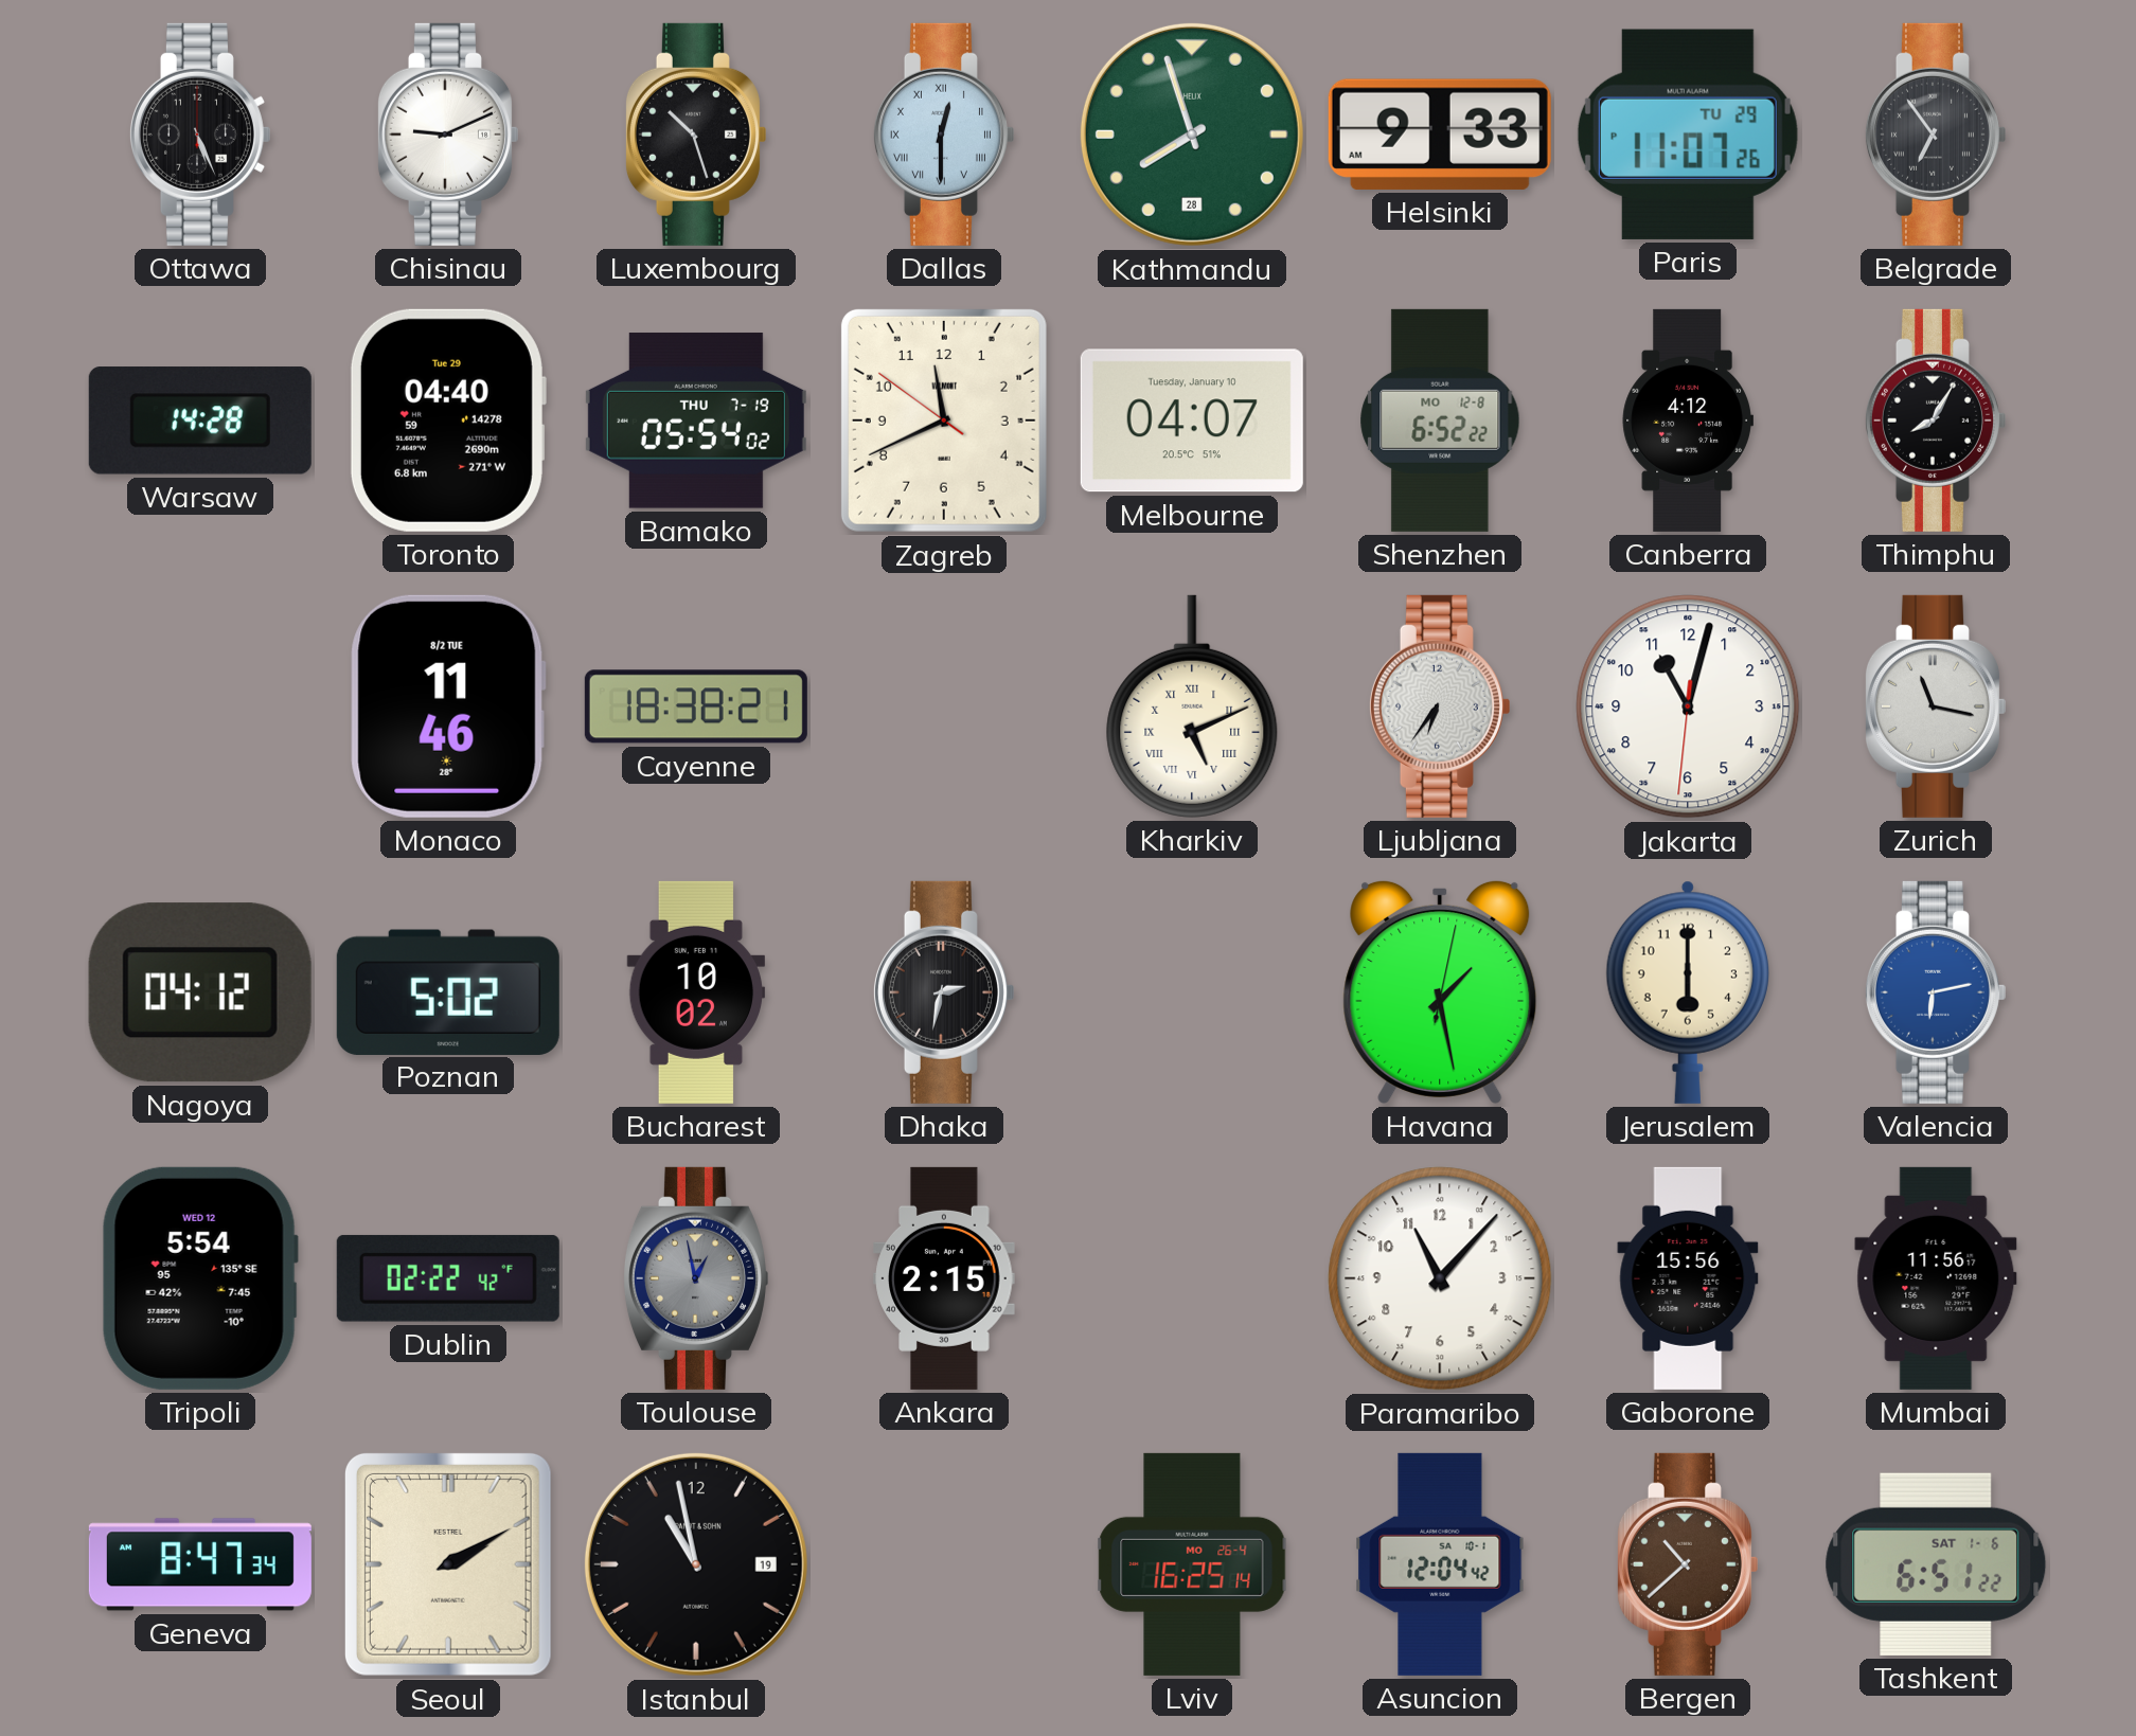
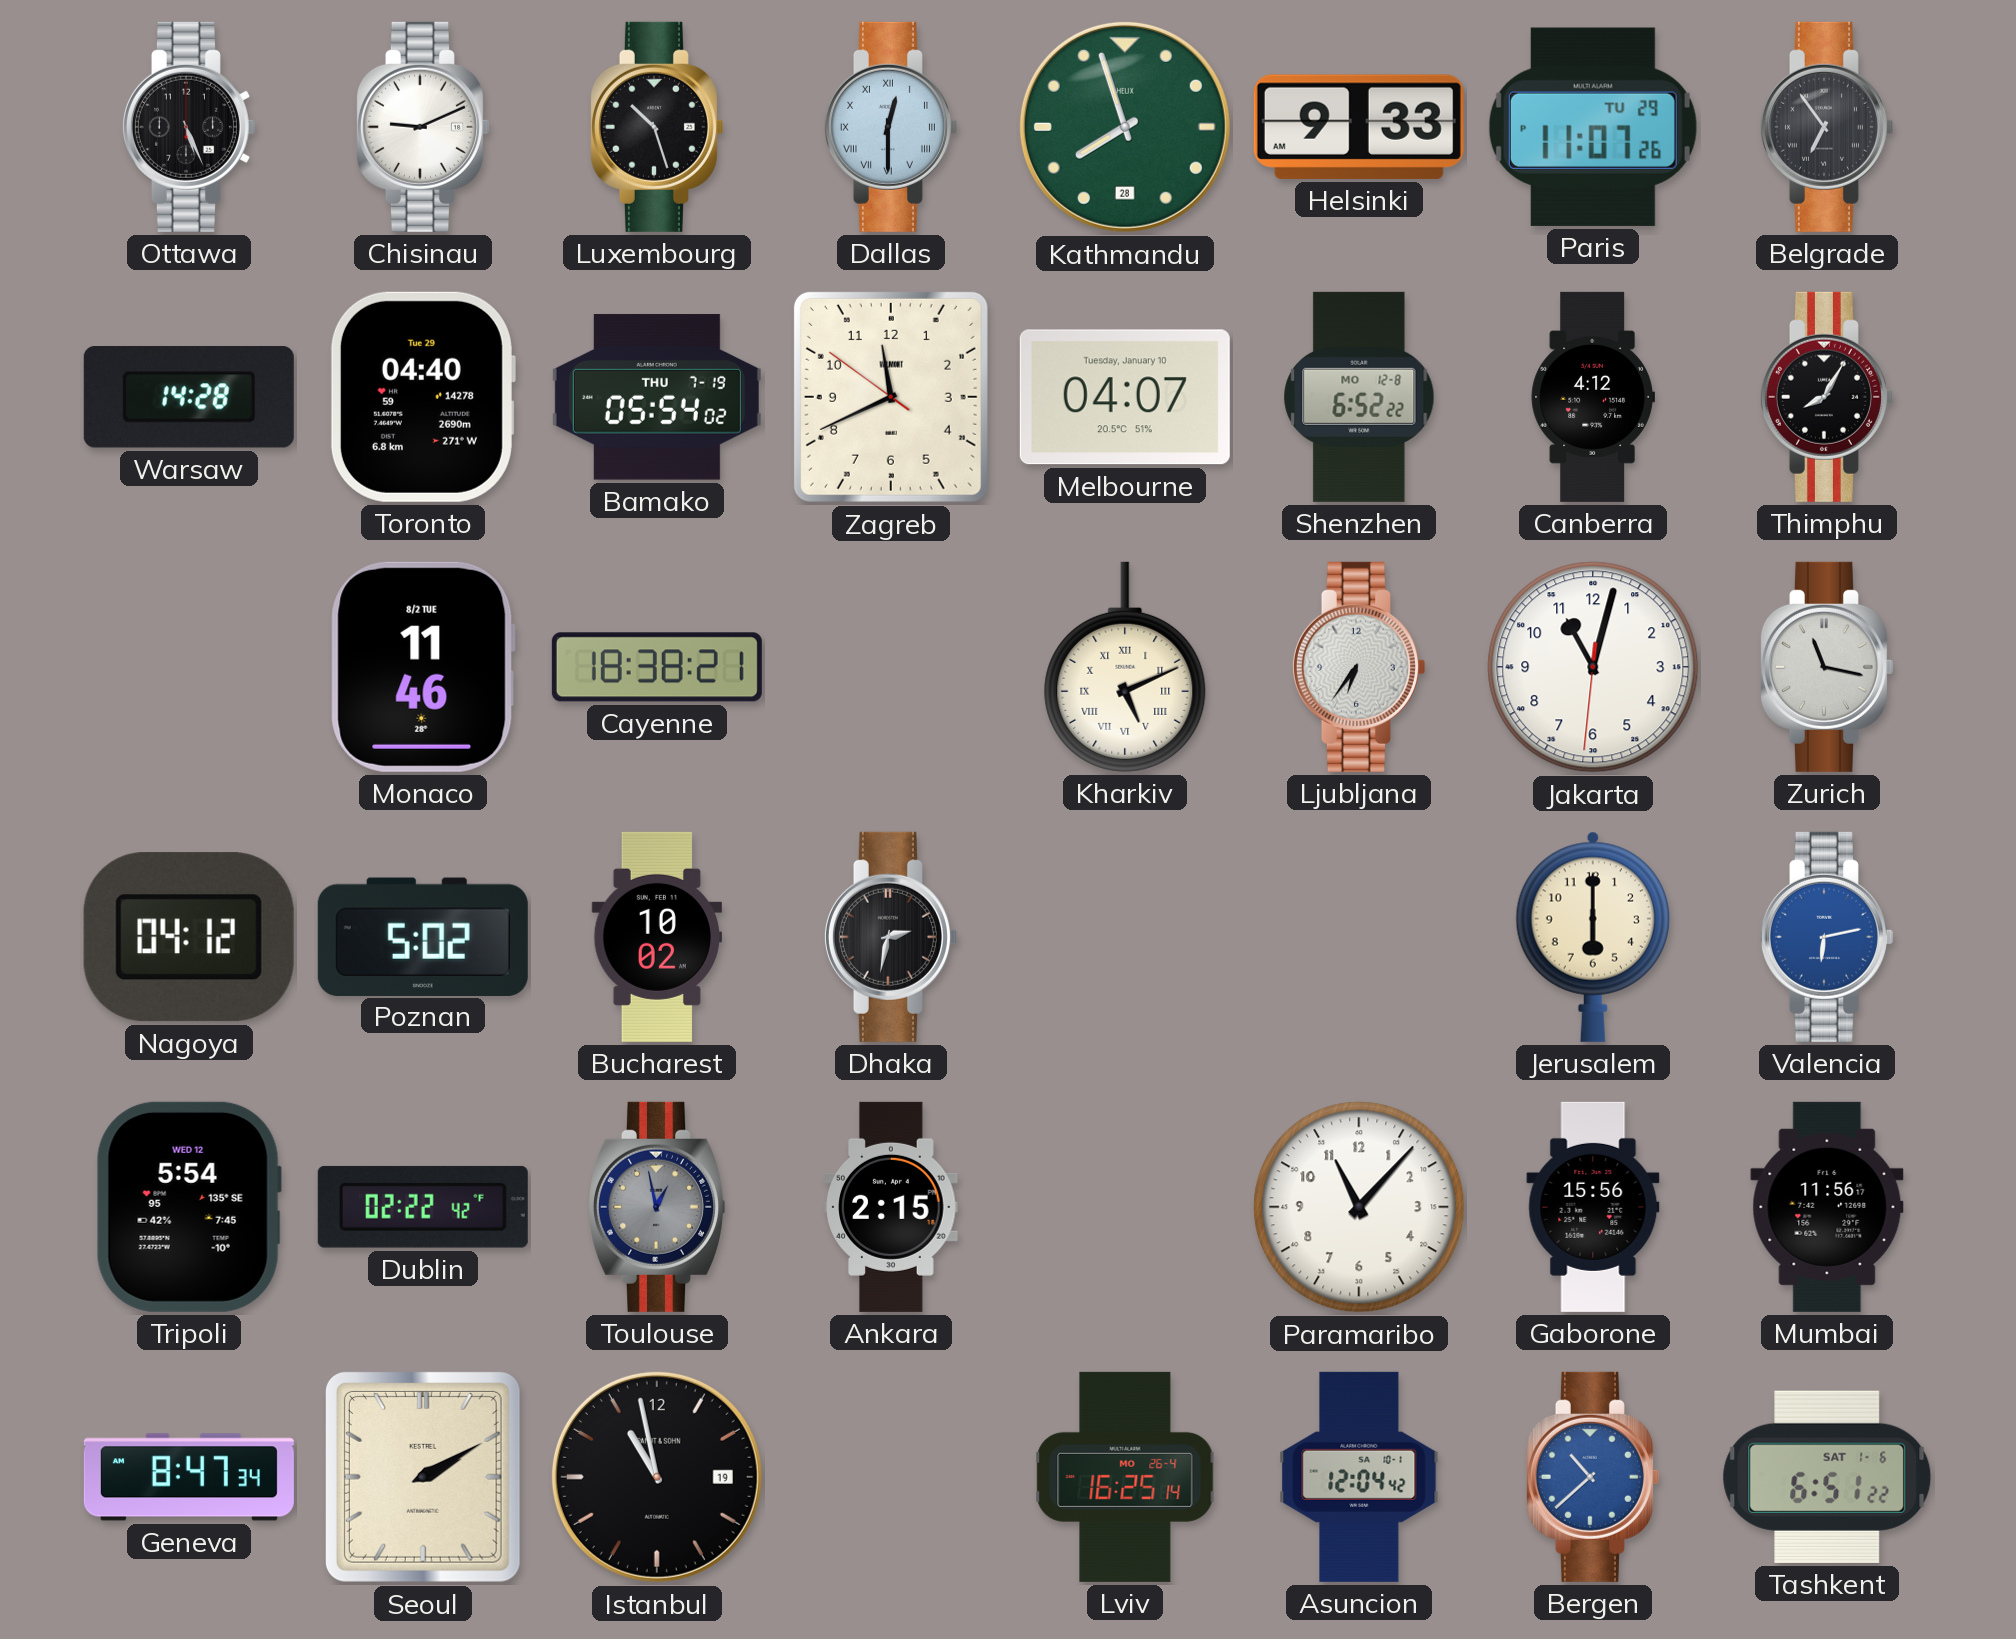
Havana: 1:28 -> none (1440, 991)
Bergen dial: brown -> blue (1592, 1477)
